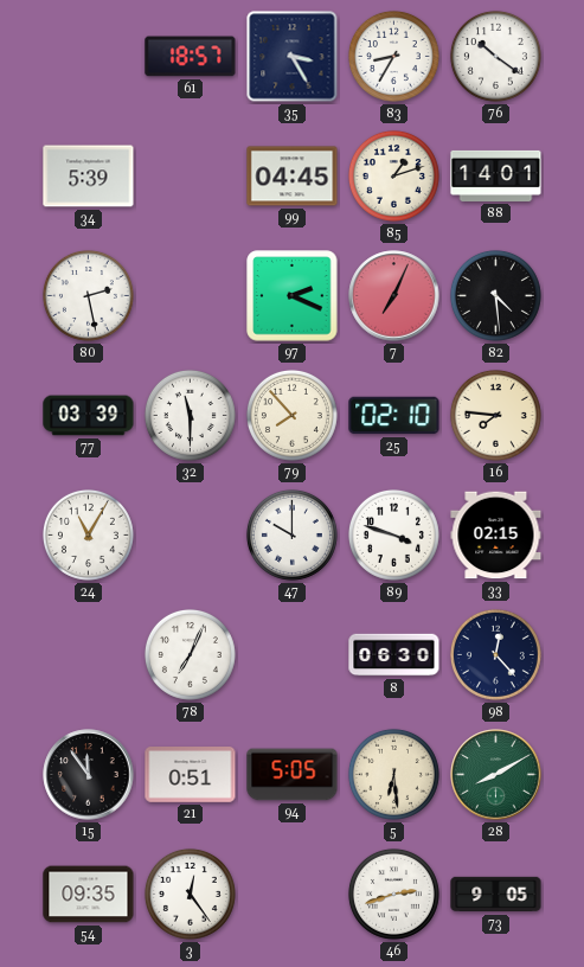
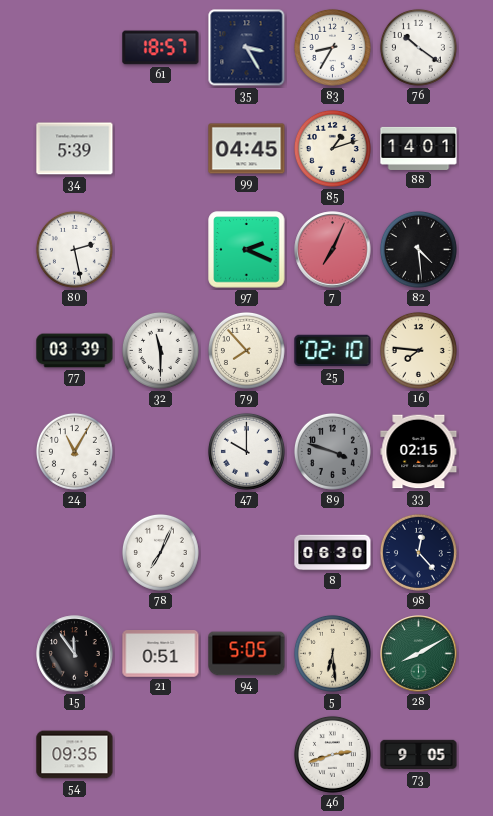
89 dial: white -> grey (332, 451)
3: 12:24 -> none (190, 894)
